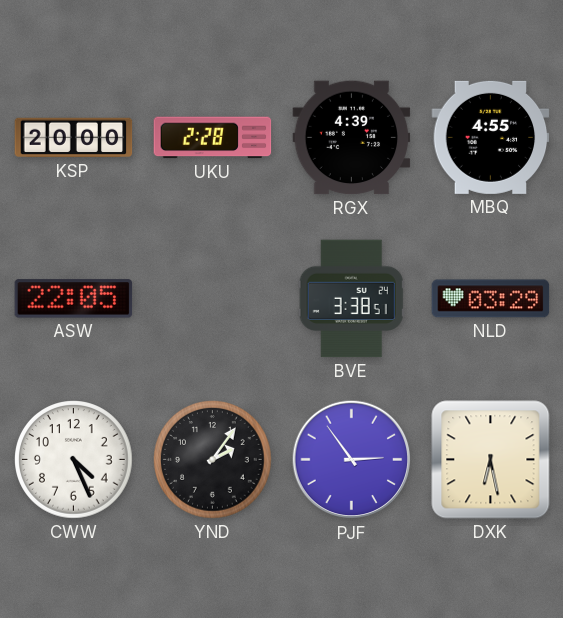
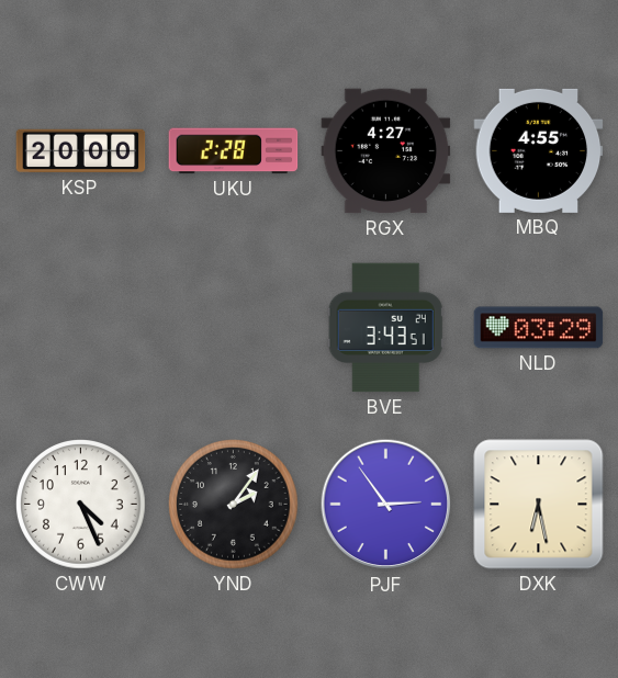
RGX: 4:39 -> 4:27 (386, 151)
ASW: 22:05 -> none (74, 299)
BVE: 3:38 -> 3:43 (385, 328)
